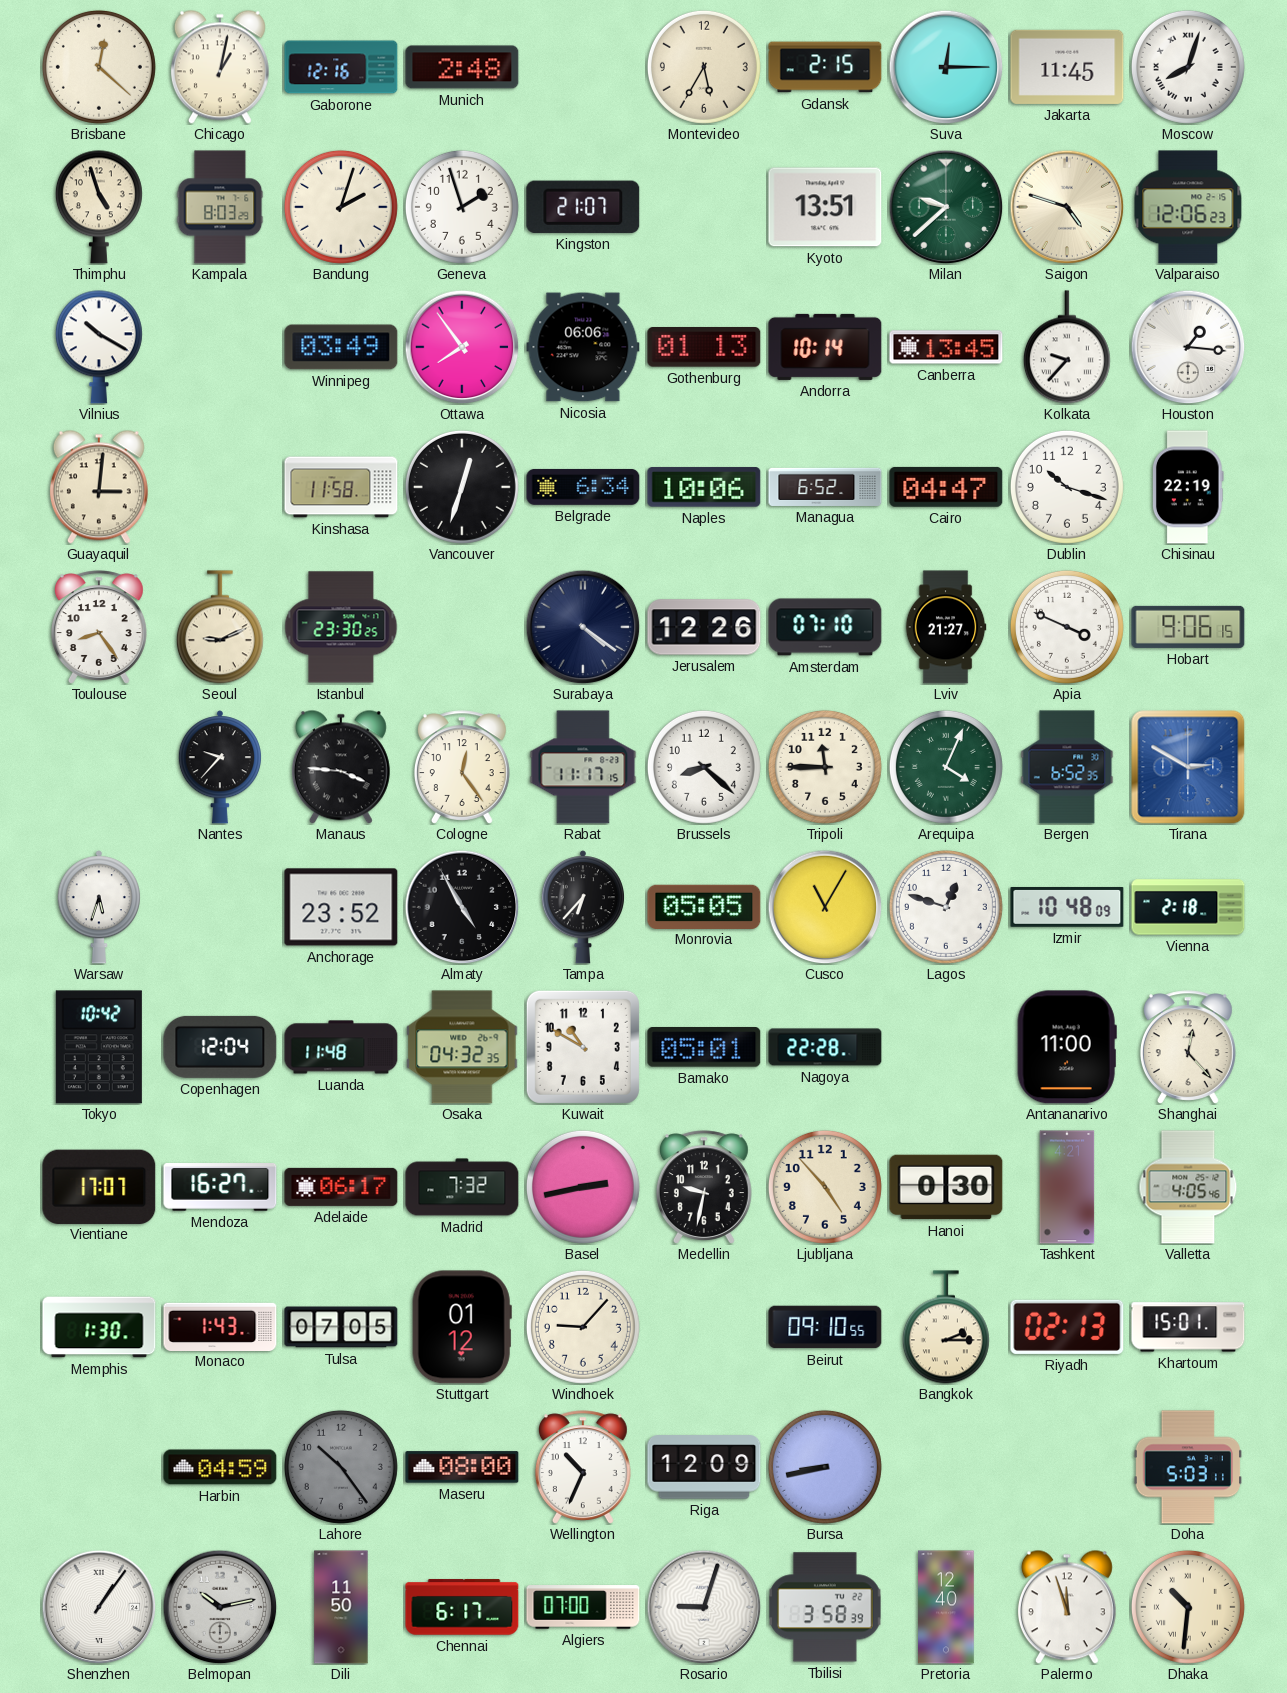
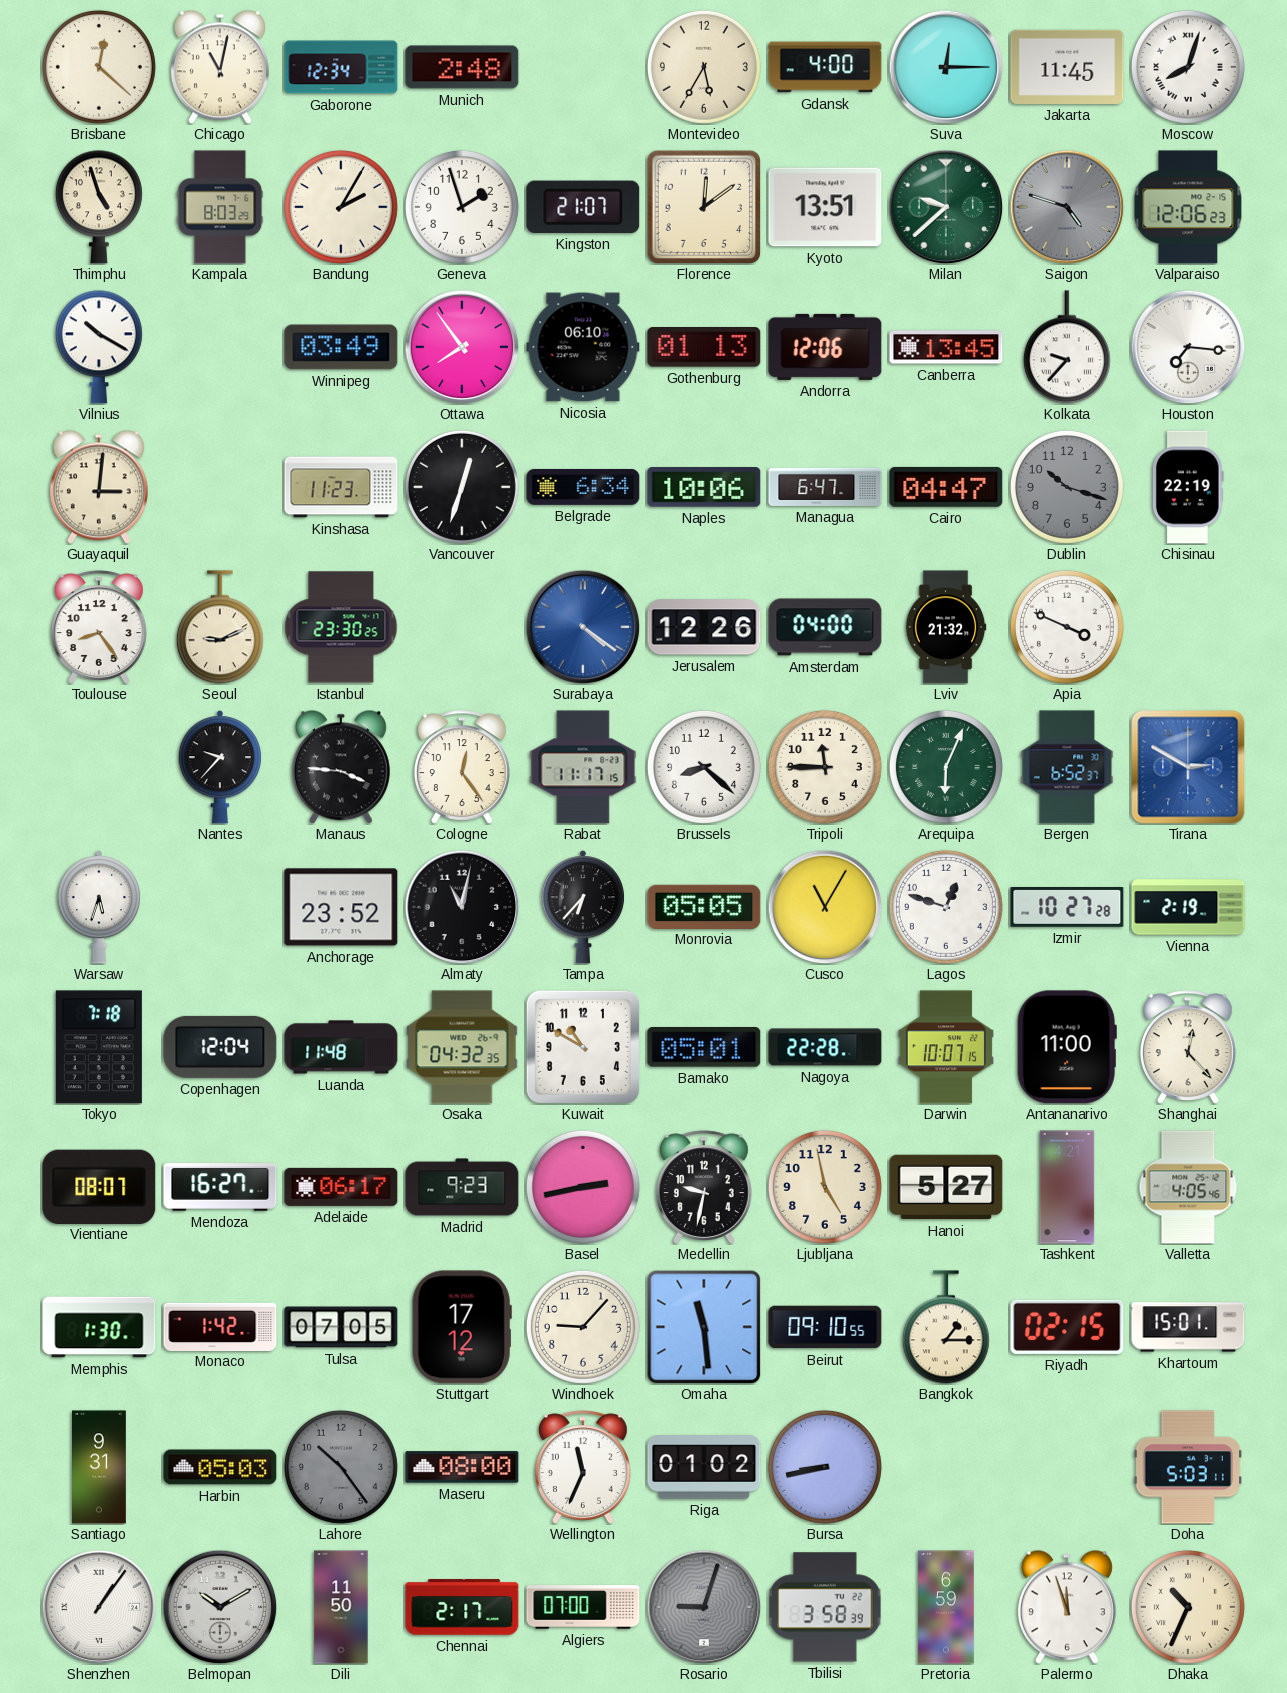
Chicago: 1:02 -> 11:02 (220, 67)
Gaborone: 12:16 -> 12:34 (341, 67)
Gdansk: 2:15 -> 4:00 (825, 67)
Bandung: 2:03 -> 2:05 (341, 207)
Florence: none -> 12:09 (704, 207)
Saigon dial: cream -> grey (1067, 207)
Nicosia: 06:06 -> 06:10 (583, 347)
Andorra: 10:14 -> 12:06 (825, 347)
Houston: 1:16 -> 7:16 (1188, 347)
Kinshasa: 11:58 -> 11:23 (341, 487)
Managua: 6:52 -> 6:47 (825, 487)
Dublin dial: white -> grey (1067, 487)
Surabaya dial: navy -> blue (583, 627)
Amsterdam: 07:10 -> 04:00 (825, 627)
Lviv: 21:27 -> 21:32 (946, 627)
Hobart: 9:06 -> none (1188, 627)
Arequipa: 4:04 -> 6:04 (946, 767)
Bergen: 6:52:35 -> 6:52:37 (1067, 767)
Almaty: 4:55 -> 11:02 (462, 907)
Izmir: 10:48 -> 10:27 (1067, 908)
Vienna: 2:18 -> 2:19 (1188, 907)
Tokyo: 10:42 -> 7:18 (99, 1047)
Darwin: none -> 10:07 (946, 1047)
Vientiane: 17:07 -> 08:07 (99, 1186)
Madrid: 7:32 -> 9:23 (462, 1187)
Ljubljana: 4:53 -> 4:58 (825, 1187)
Hanoi: 0:30 -> 5:27 (946, 1187)
Monaco: 1:43 -> 1:42 (220, 1326)
Stuttgart: 01:12 -> 17:12 (462, 1327)
Omaha: none -> 11:29 (704, 1327)
Bangkok: 2:15 -> 1:15 (946, 1327)
Riyadh: 02:13 -> 02:15 (1067, 1327)
Santiago: none -> 9:31 (100, 1467)
Harbin: 04:59 -> 05:03 (220, 1467)
Wellington: 10:34 -> 11:34 (583, 1467)
Riga: 12:09 -> 01:02 (704, 1467)
Belmopan: 10:13 -> 10:10 (220, 1607)
Chennai: 6:17 -> 2:17 (462, 1607)
Rosario dial: white -> grey (704, 1607)
Pretoria: 12:40 -> 6:59 (946, 1607)
Dhaka: 10:31 -> 10:34 (1188, 1607)
